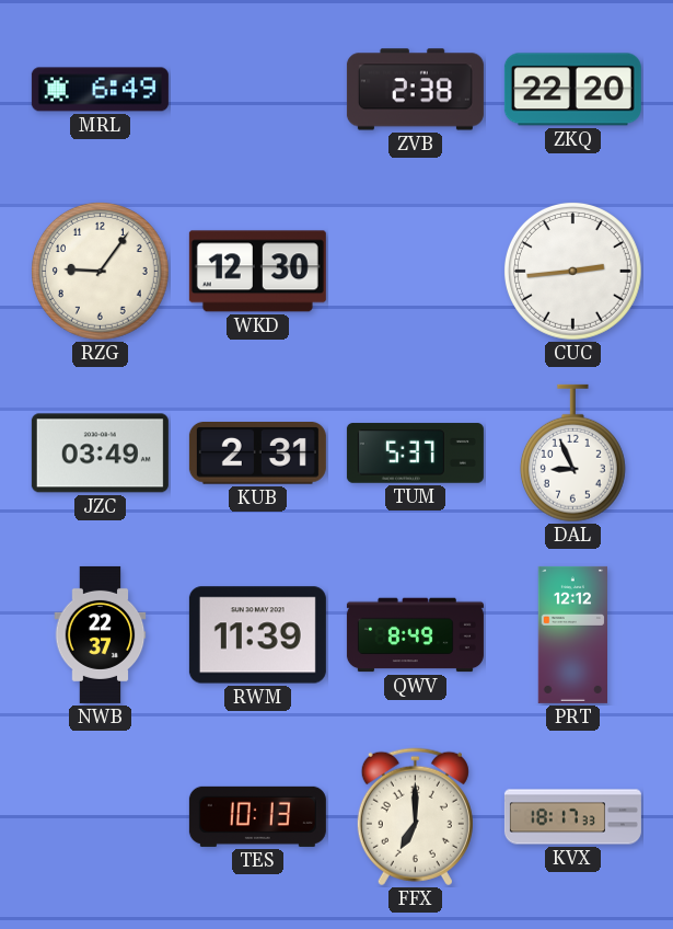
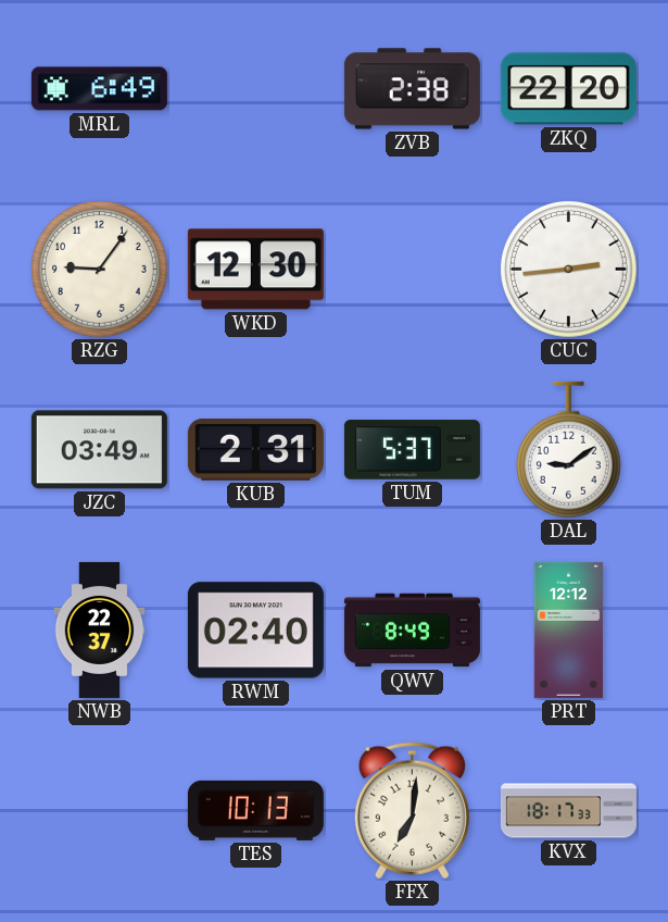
DAL: 8:56 -> 9:09 (568, 450)
RWM: 11:39 -> 02:40 (255, 631)
FFX: 7:00 -> 7:01 (412, 811)
